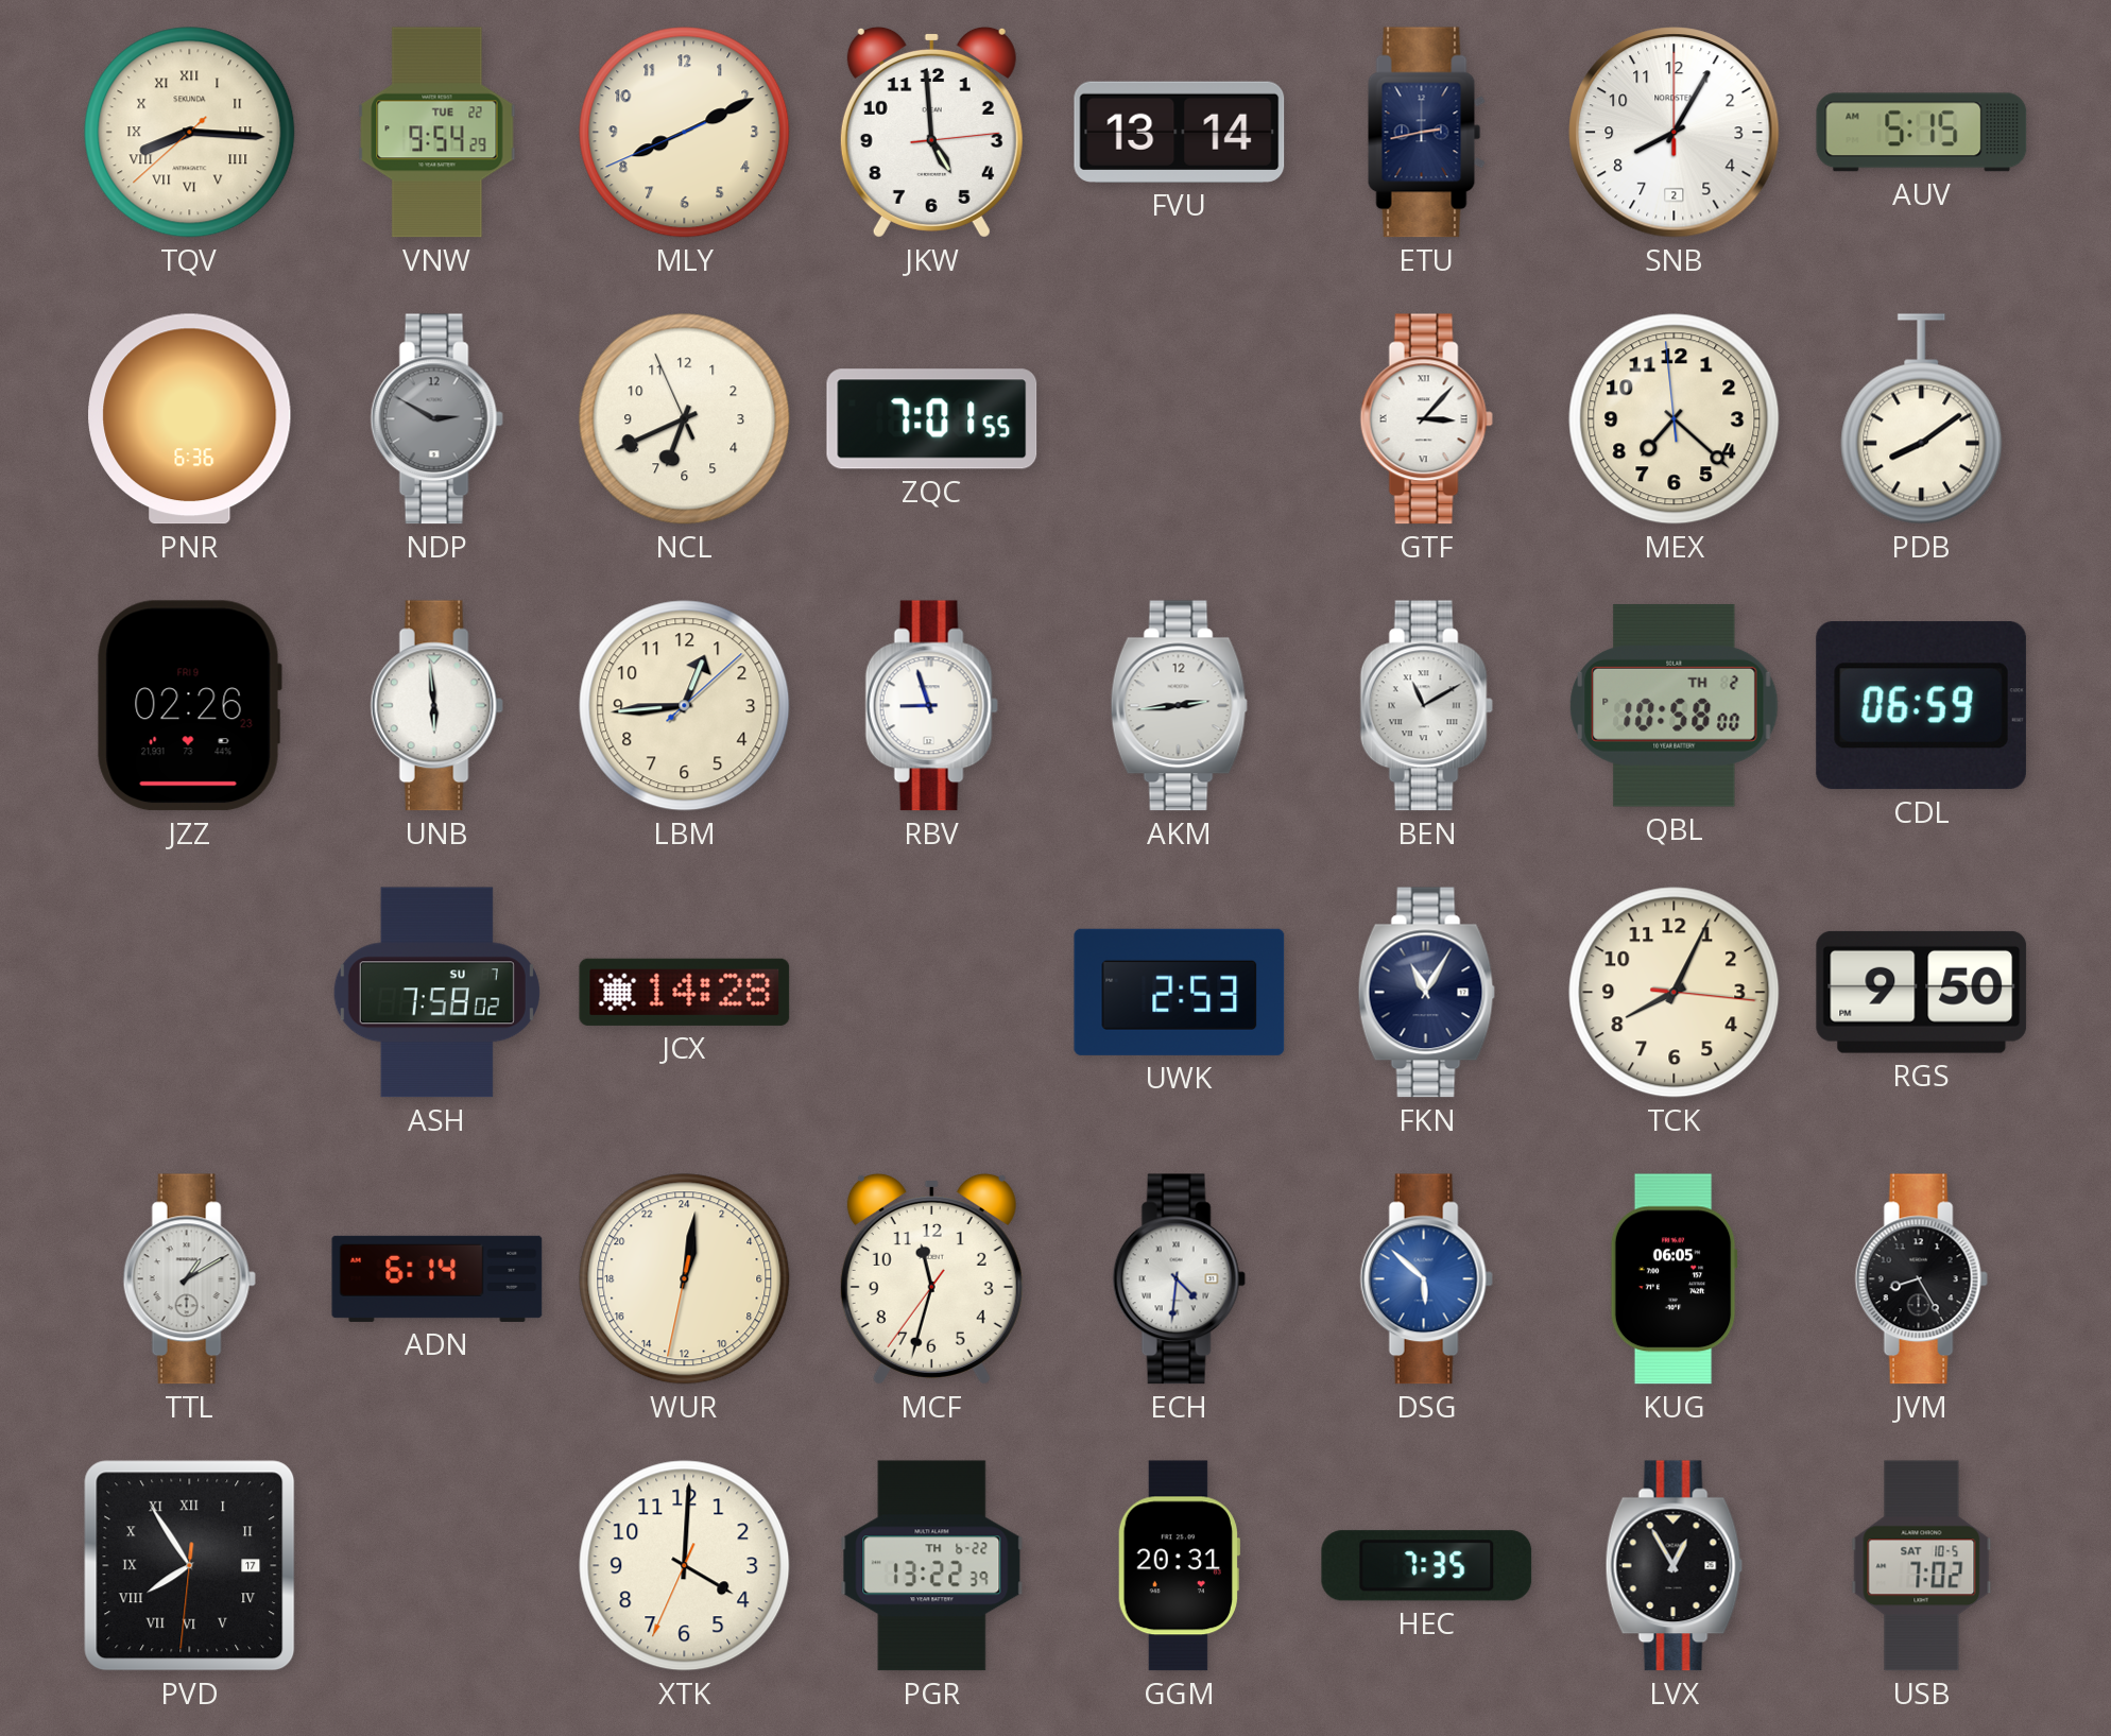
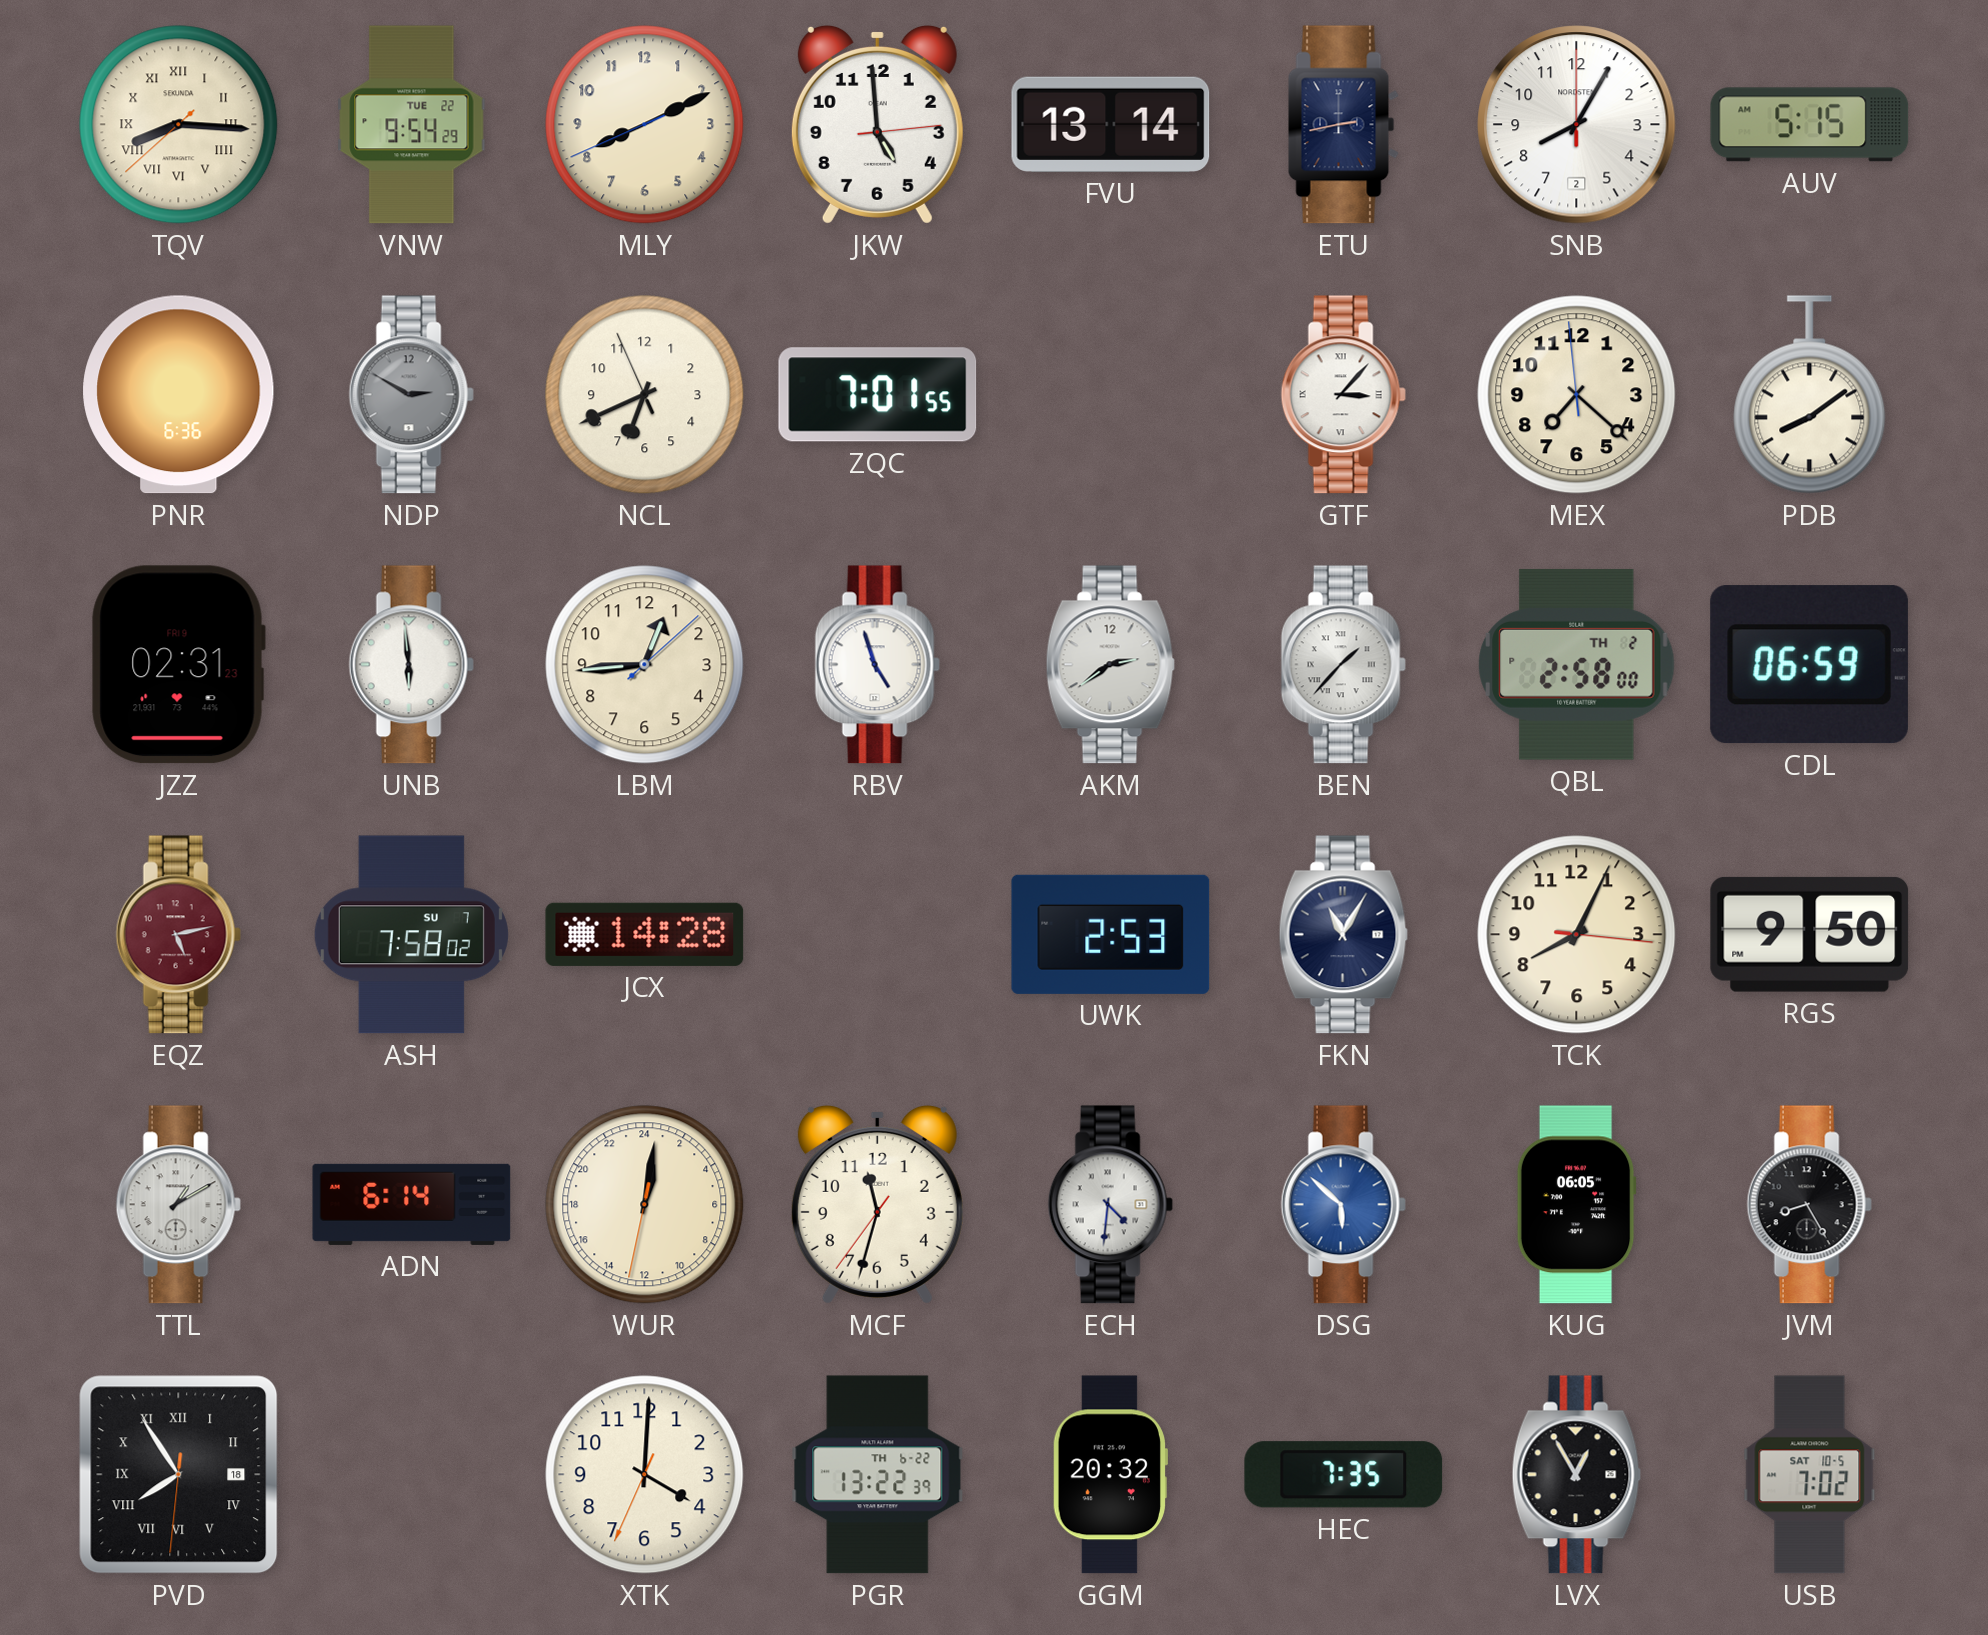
JZZ: 02:26 -> 02:31 (178, 665)
RBV: 8:57 -> 4:57 (877, 665)
AKM: 2:44 -> 2:39 (1110, 665)
BEN: 11:10 -> 1:37 (1343, 665)
QBL: 10:58 -> 2:58 (1577, 664)
EQZ: none -> 5:13 (178, 935)
PVD date: 17 -> 18 (179, 1475)
GGM: 20:31 -> 20:32 (1109, 1475)
